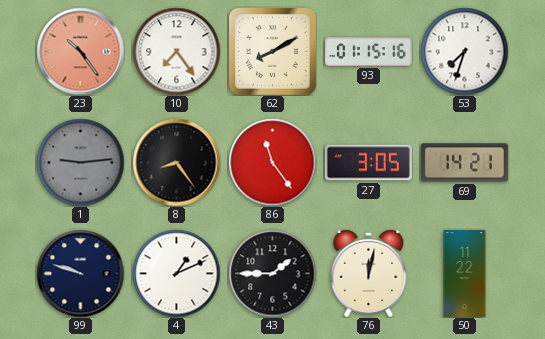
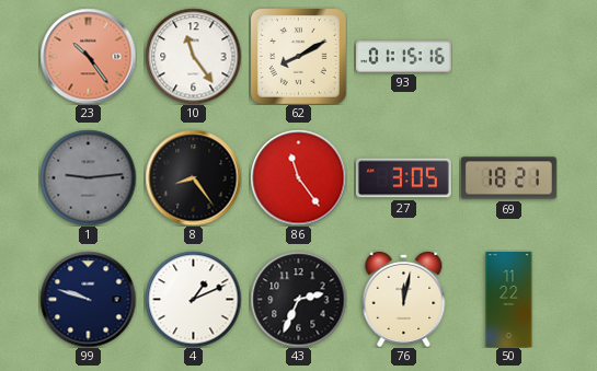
10: 7:24 -> 11:24 (193, 56)
53: 7:33 -> none (464, 51)
69: 14:21 -> 18:21 (508, 178)
43: 1:45 -> 2:34 (298, 299)
